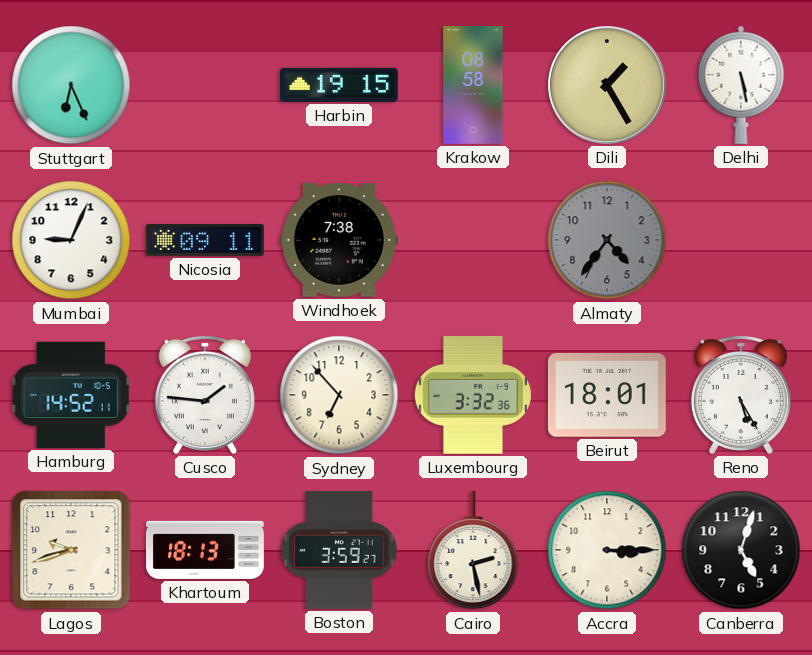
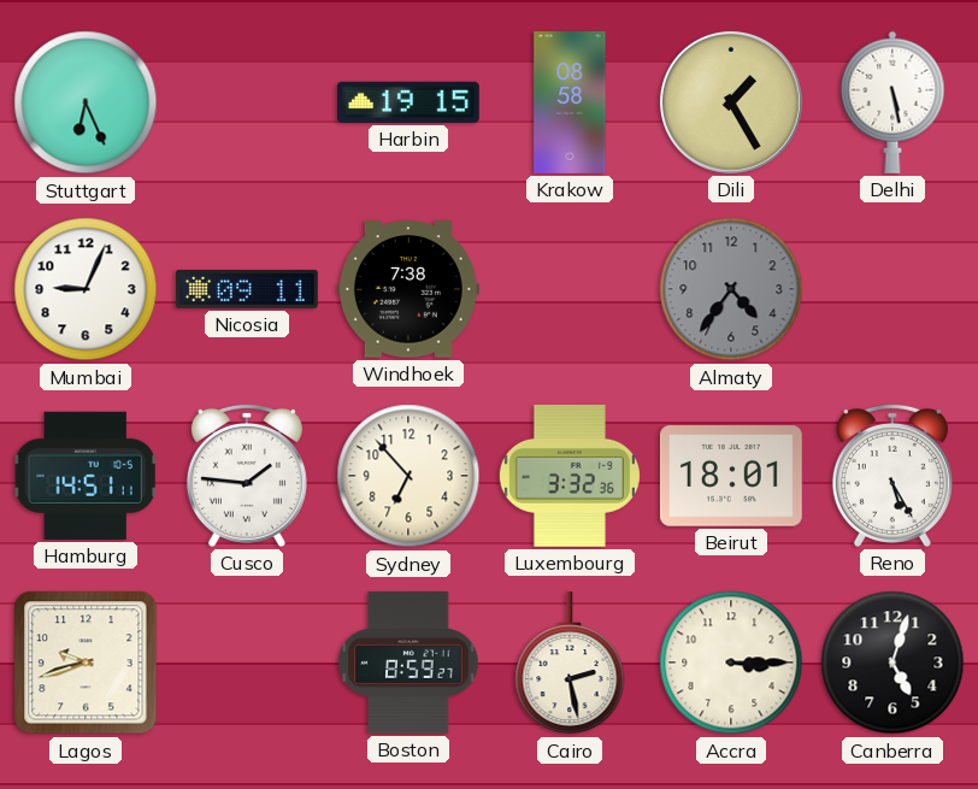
Hamburg: 14:52 -> 14:51 (86, 476)
Khartoum: 18:13 -> none (206, 550)
Boston: 3:59 -> 8:59 (408, 663)
